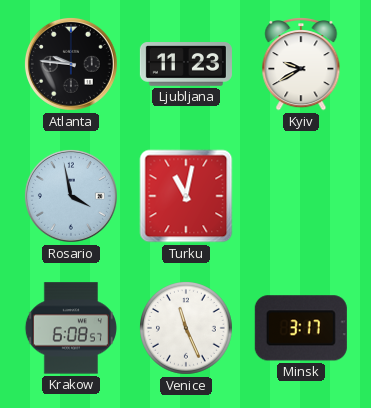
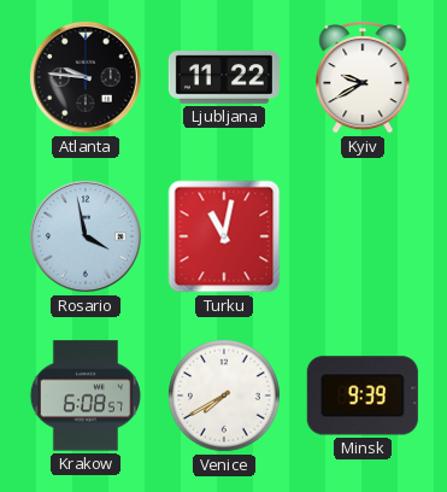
Ljubljana: 11:23 -> 11:22 (224, 77)
Venice: 11:26 -> 7:40 (225, 397)
Minsk: 3:17 -> 9:39 (363, 396)
